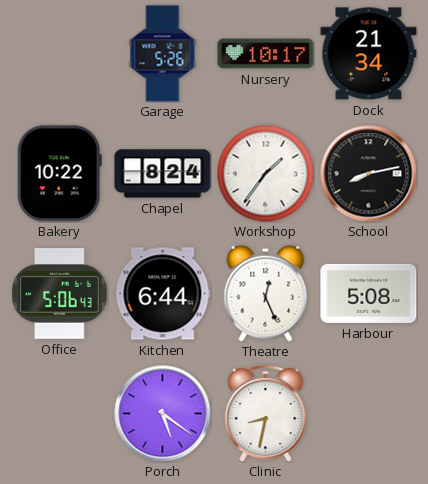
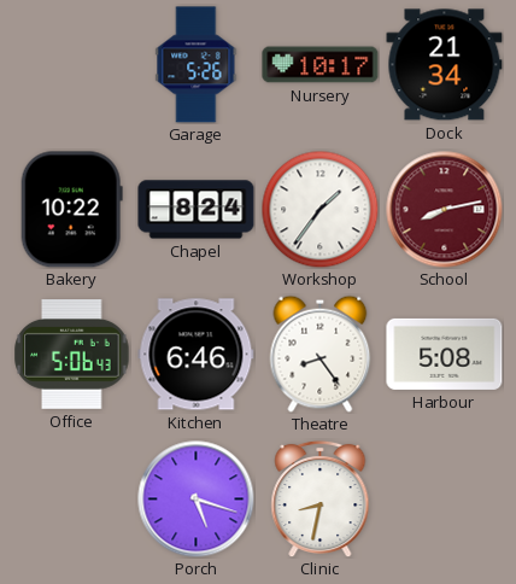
School dial: black -> burgundy (445, 210)
Kitchen: 6:44 -> 6:46 (197, 355)
Theatre: 12:26 -> 8:24 (321, 354)
Porch: 5:21 -> 5:18 (197, 500)
